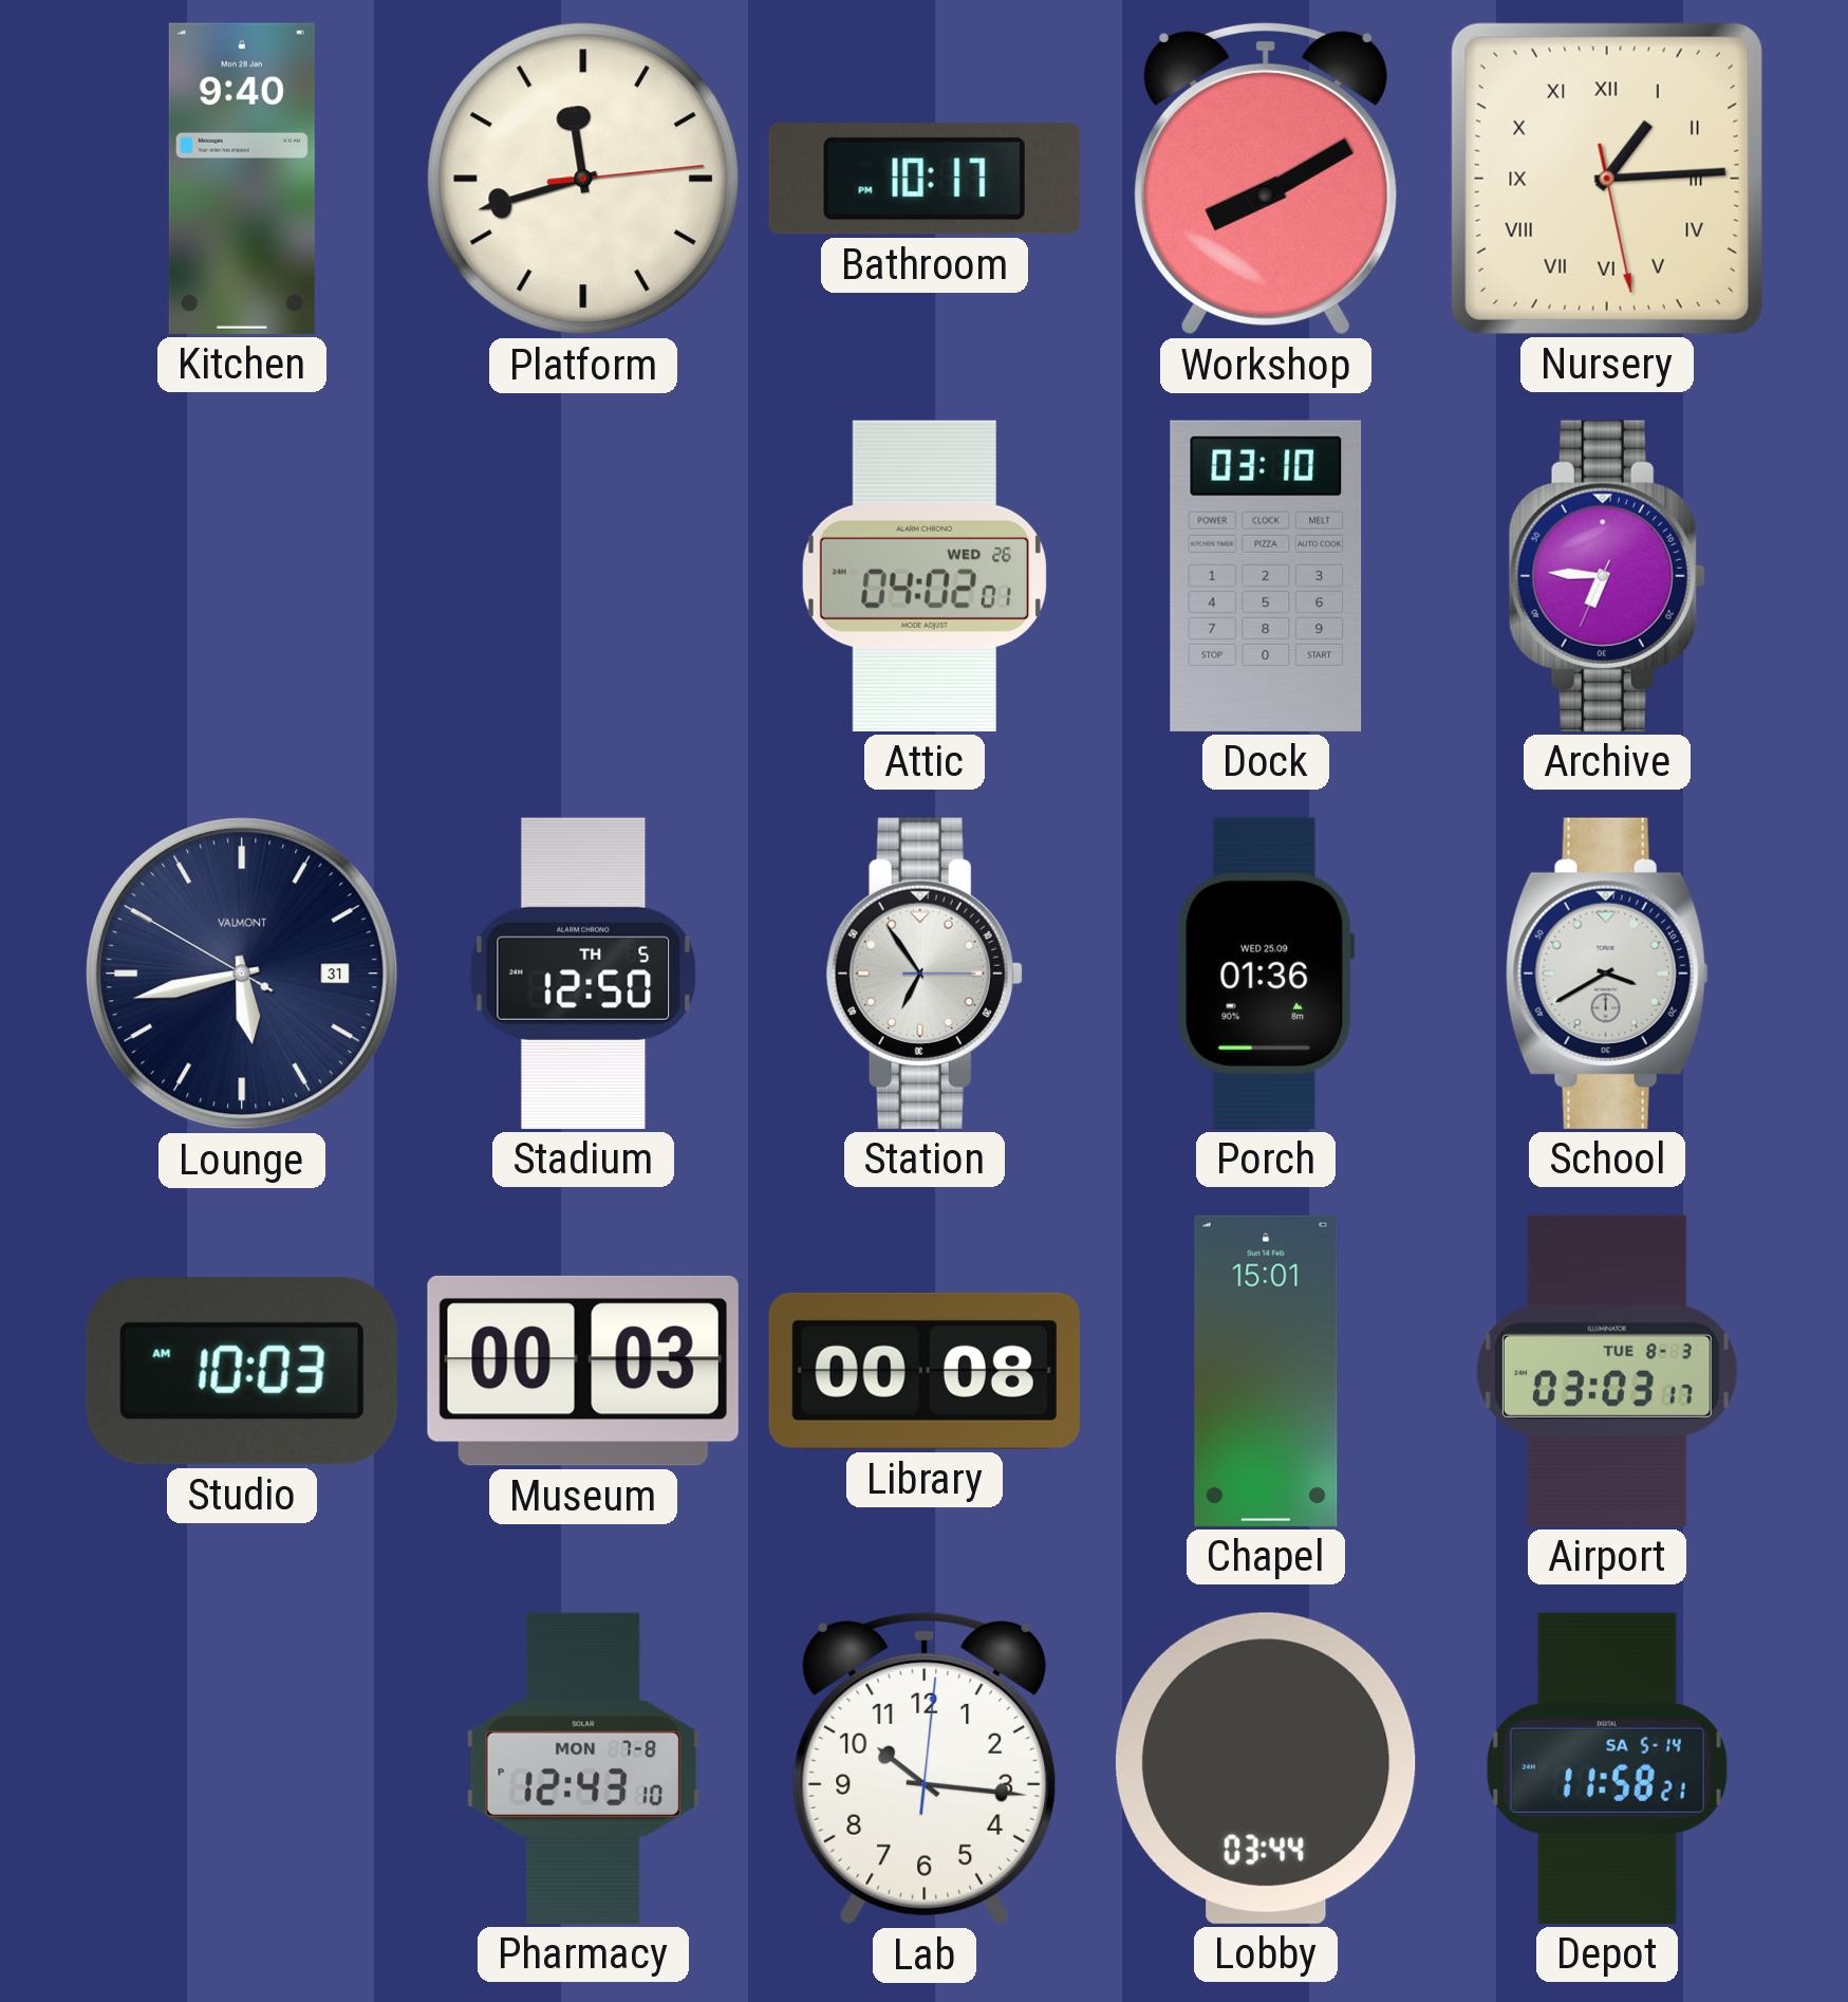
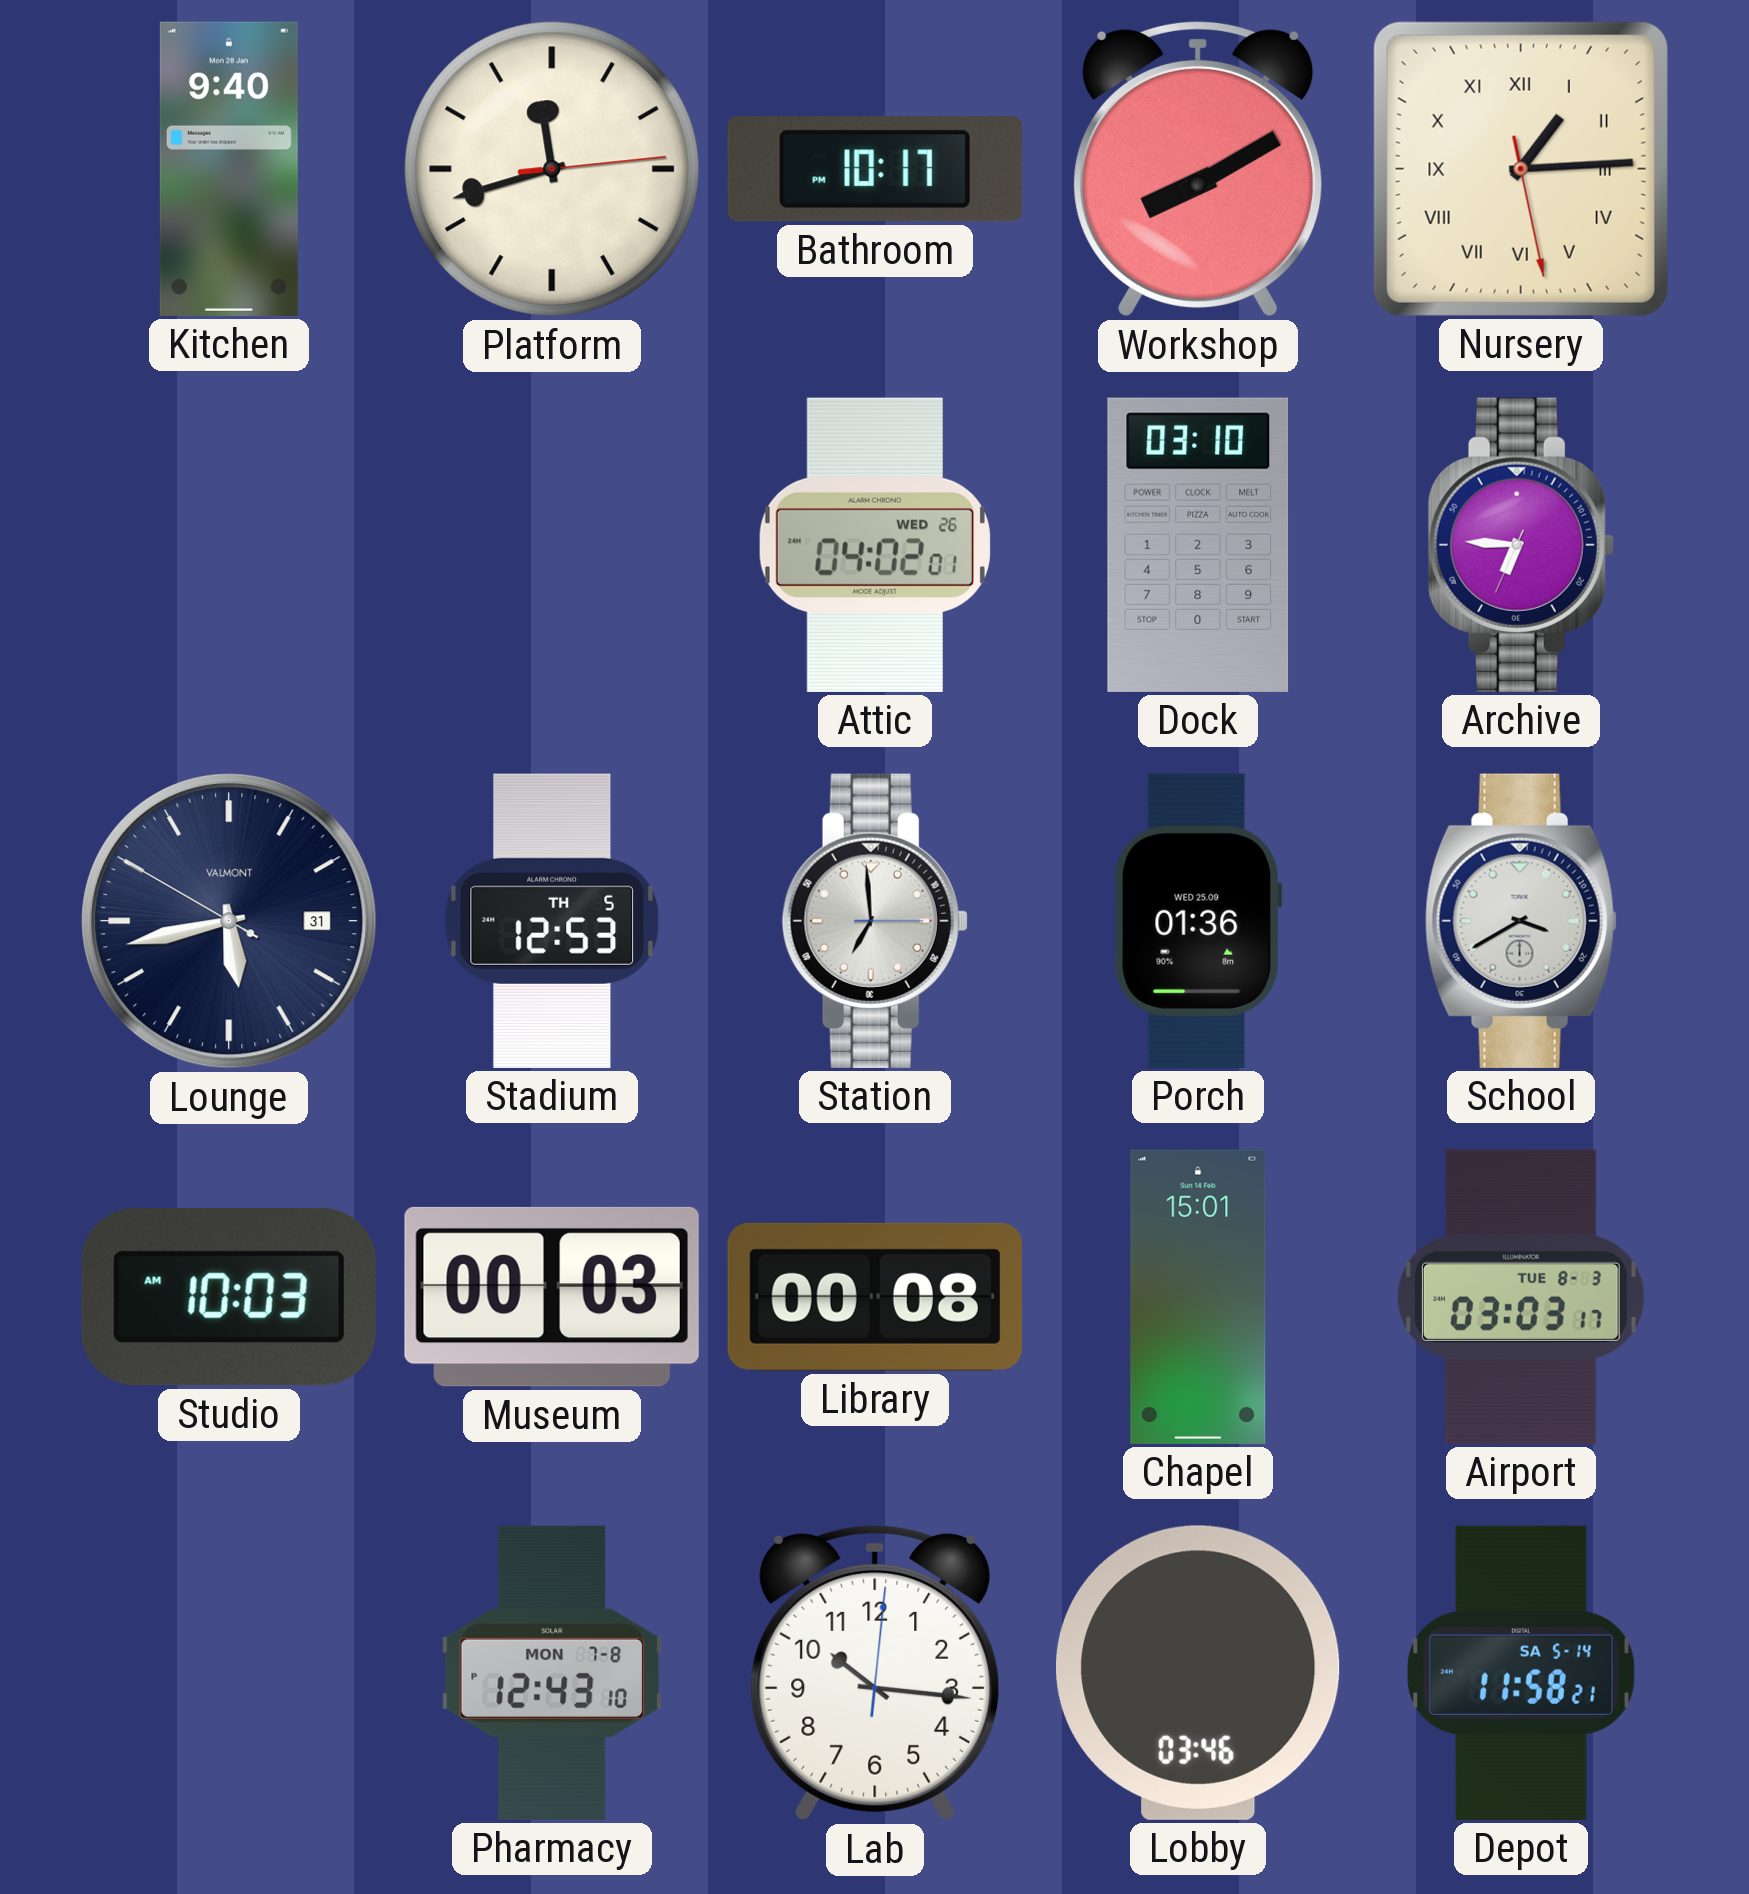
Stadium: 12:50 -> 12:53 (552, 921)
Station: 6:54 -> 6:59 (875, 921)
Lobby: 03:44 -> 03:46 (1199, 1673)
